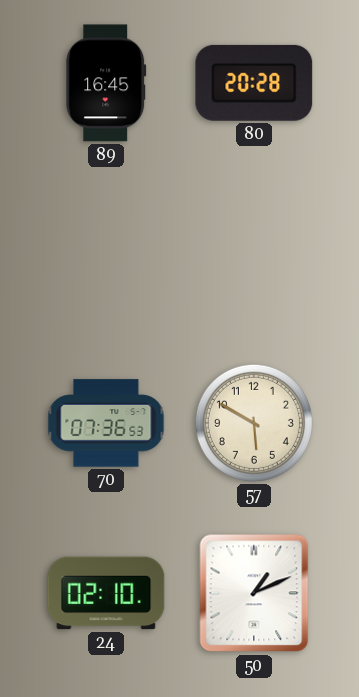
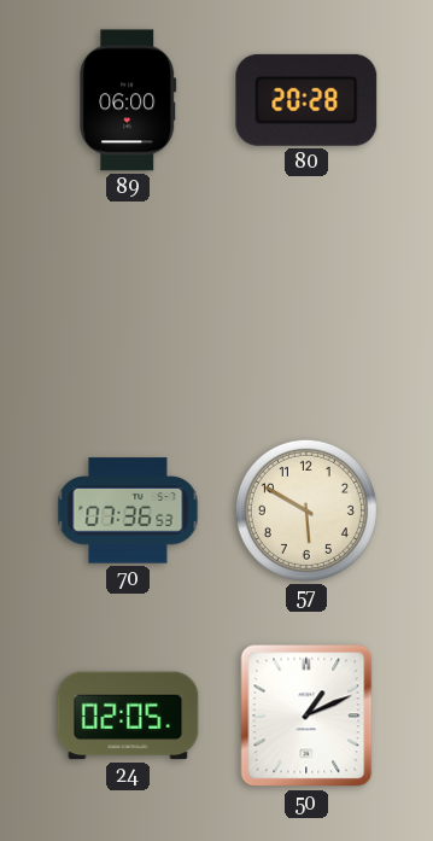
89: 16:45 -> 06:00 (128, 100)
24: 02:10 -> 02:05 (128, 716)
